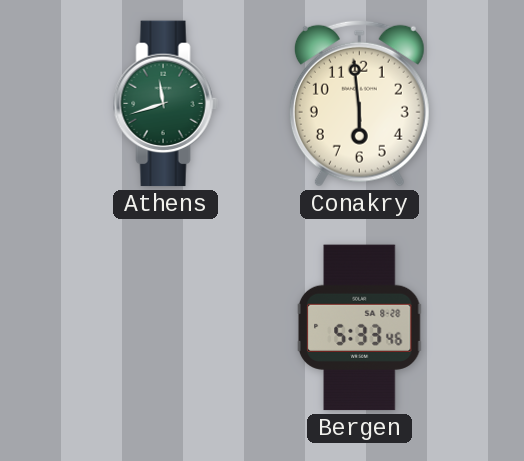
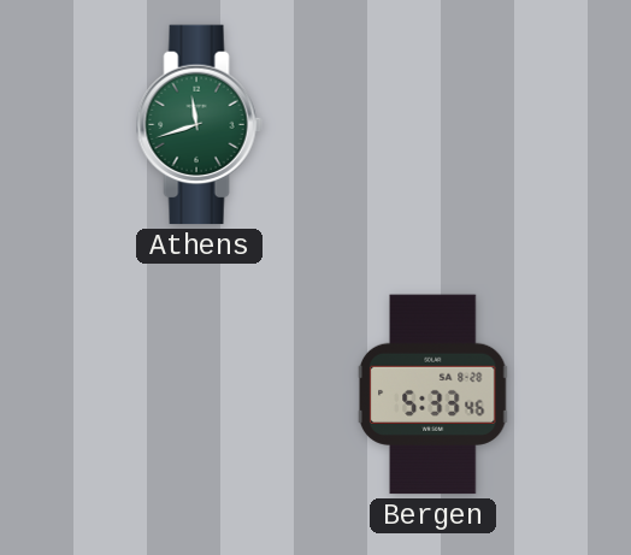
Conakry: 5:59 -> none (359, 103)
